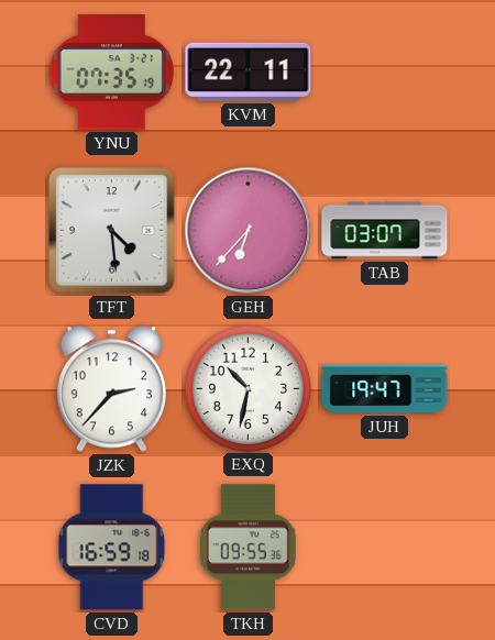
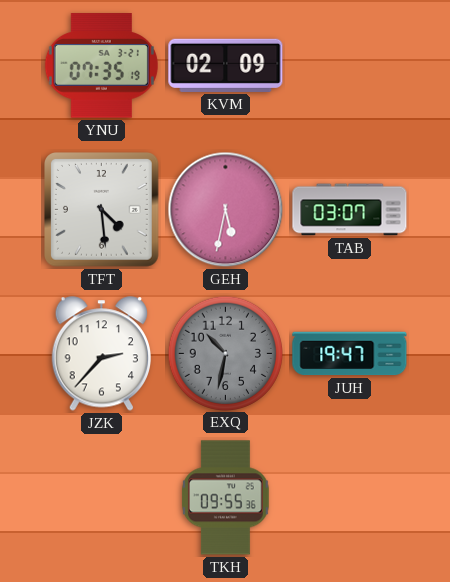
KVM: 22:11 -> 02:09 (226, 65)
GEH: 6:37 -> 5:32 (226, 210)
EXQ dial: white -> grey (225, 353)
CVD: 16:59 -> none (112, 548)
